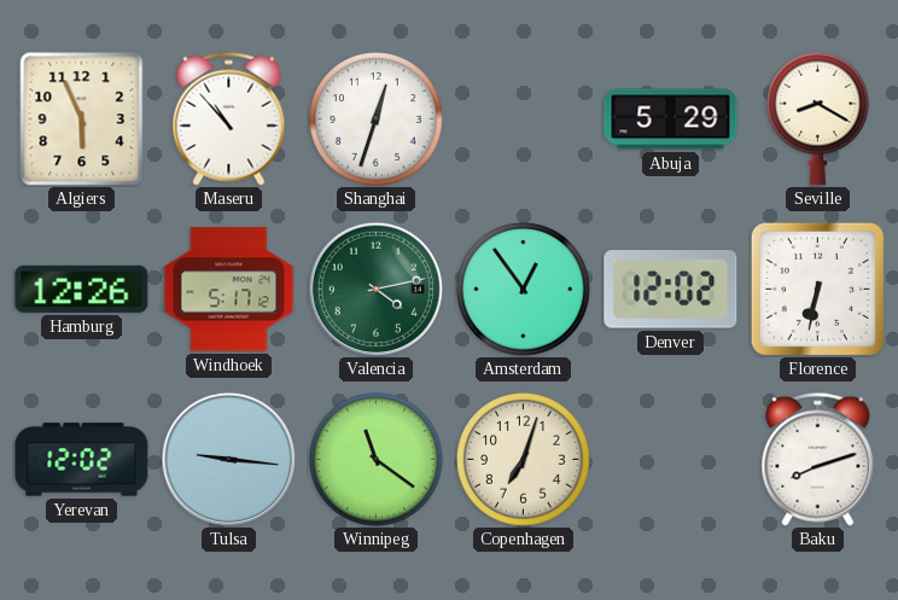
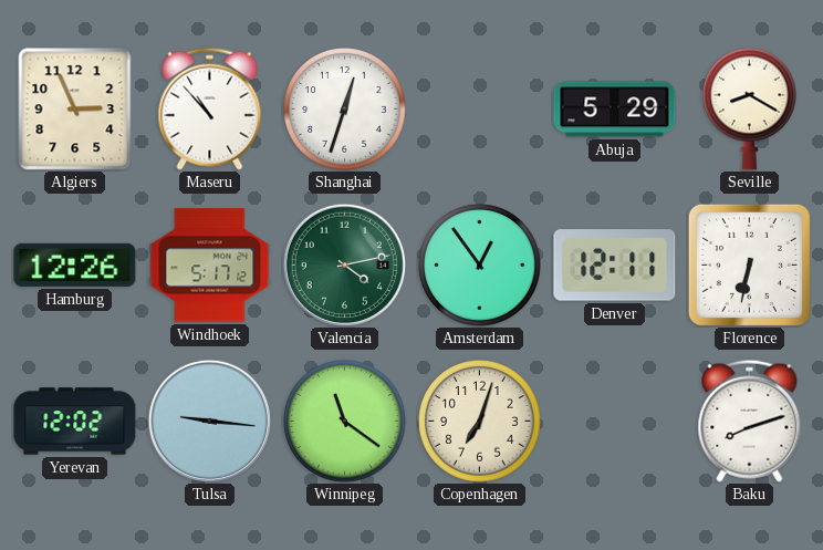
Algiers: 5:56 -> 2:56 (75, 110)
Denver: 12:02 -> 12:11 (615, 266)
